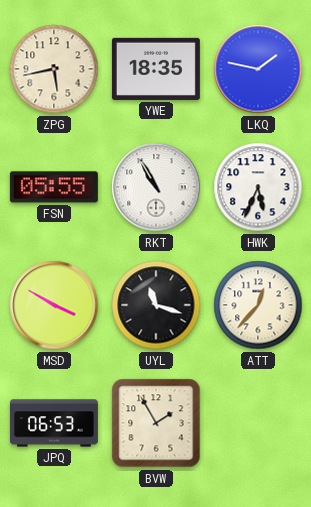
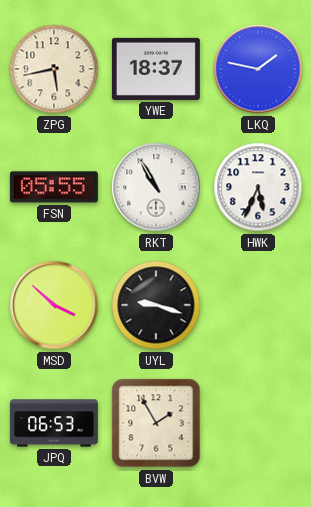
YWE: 18:35 -> 18:37 (156, 69)
MSD: 3:50 -> 3:52 (54, 305)
UYL: 11:18 -> 9:18 (156, 305)
ATT: 12:37 -> none (258, 305)
